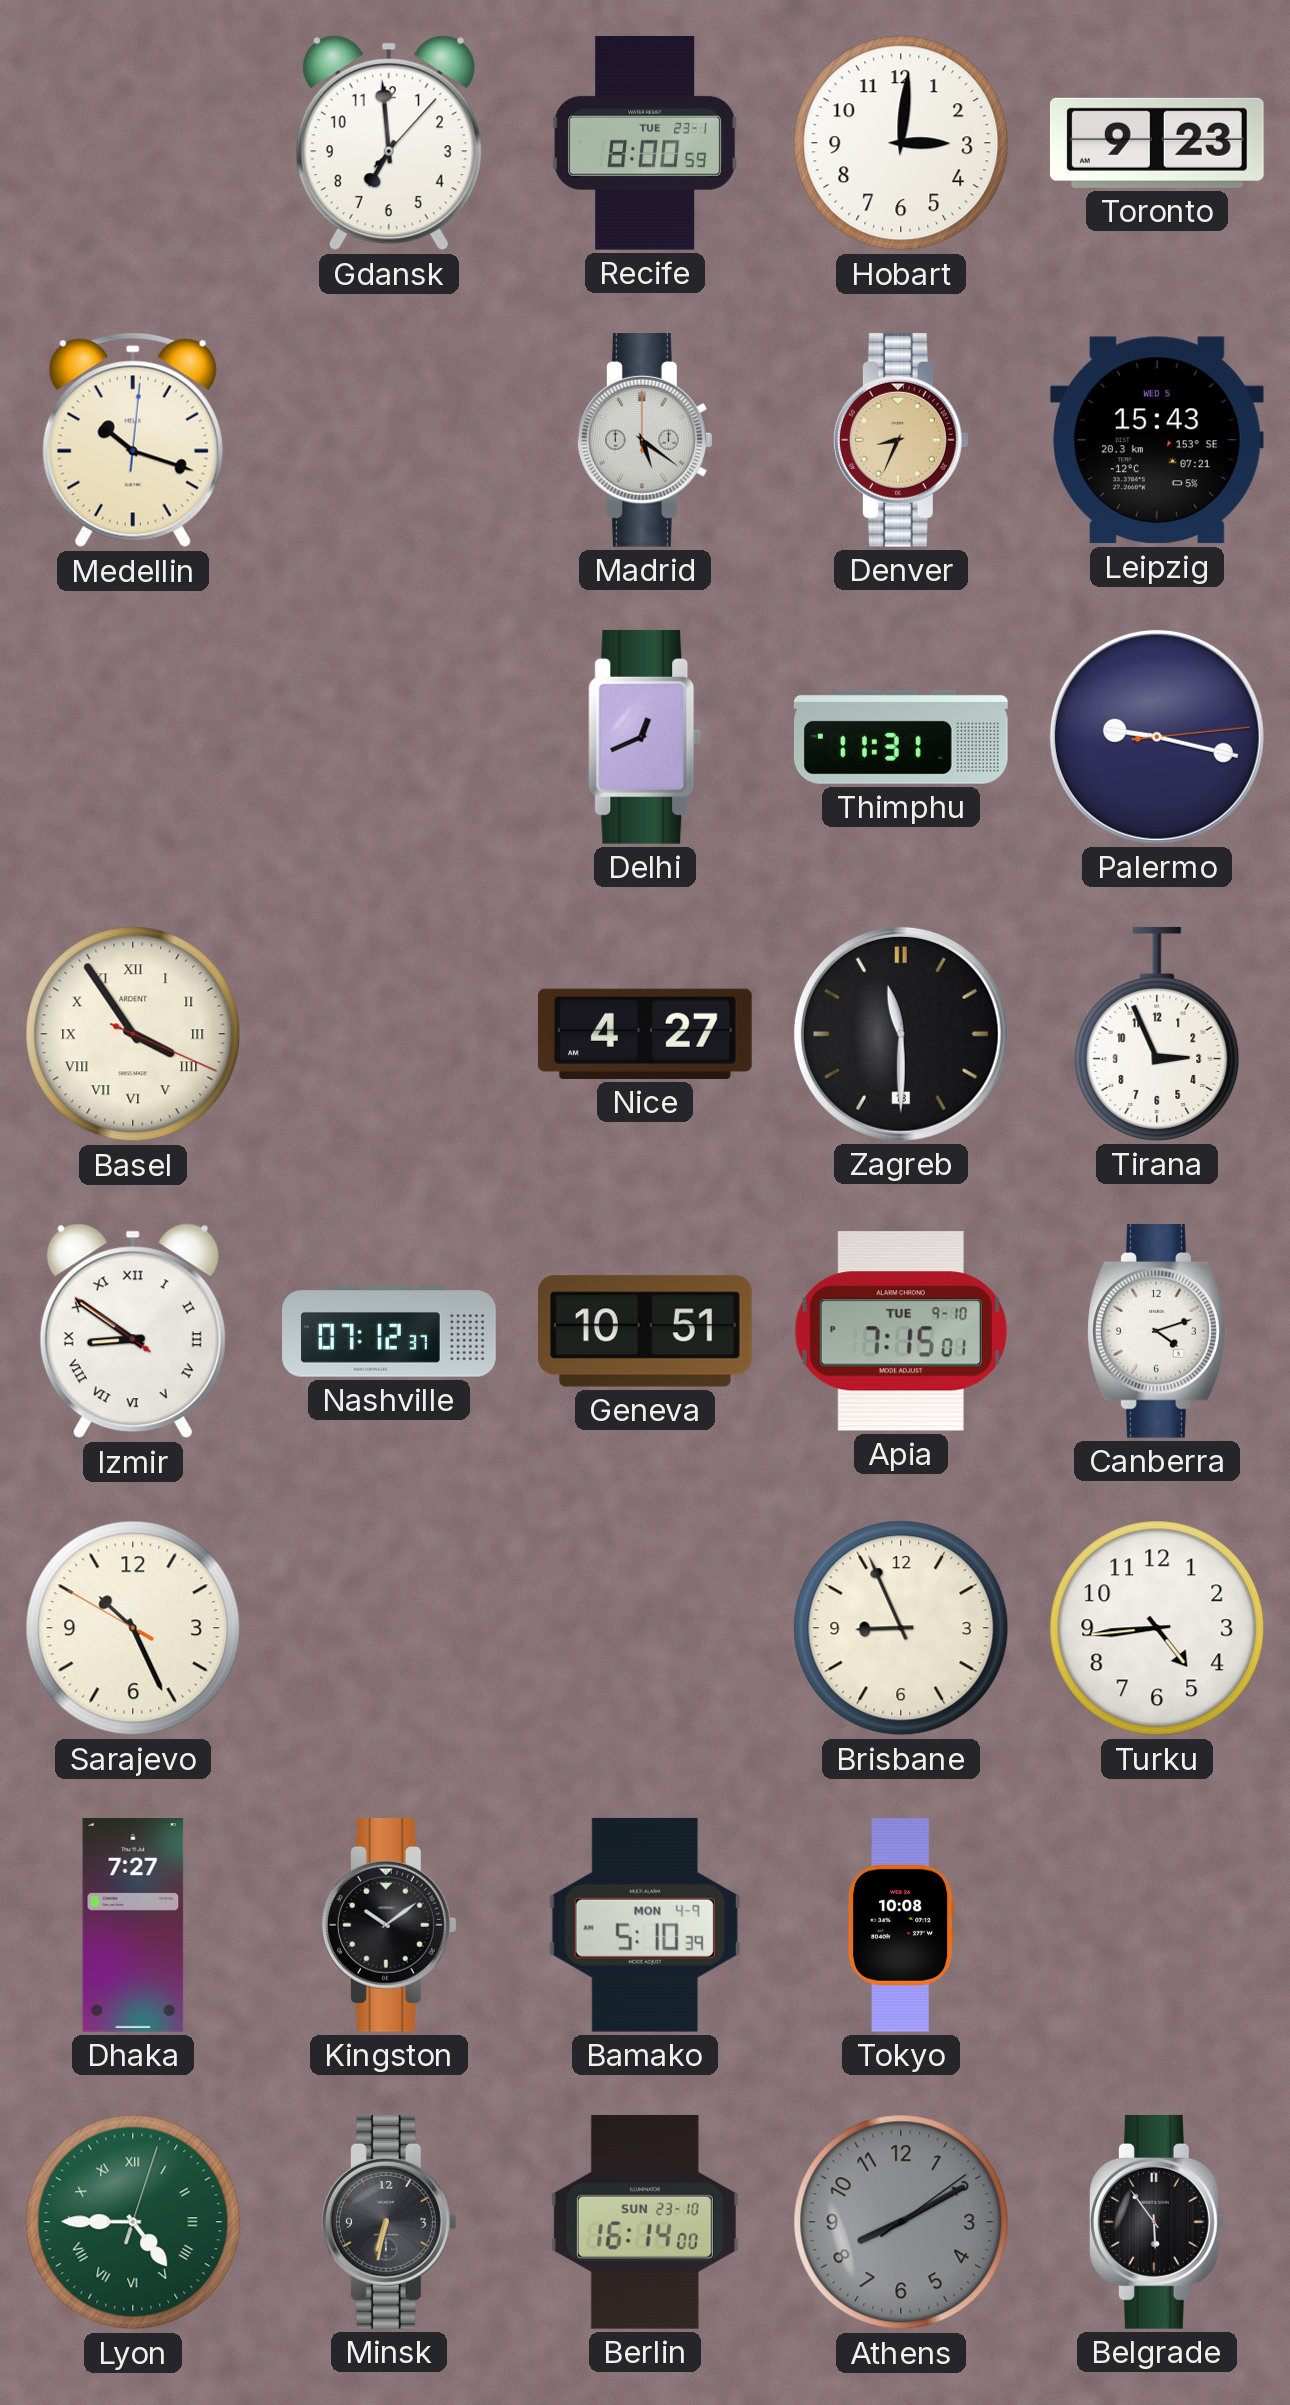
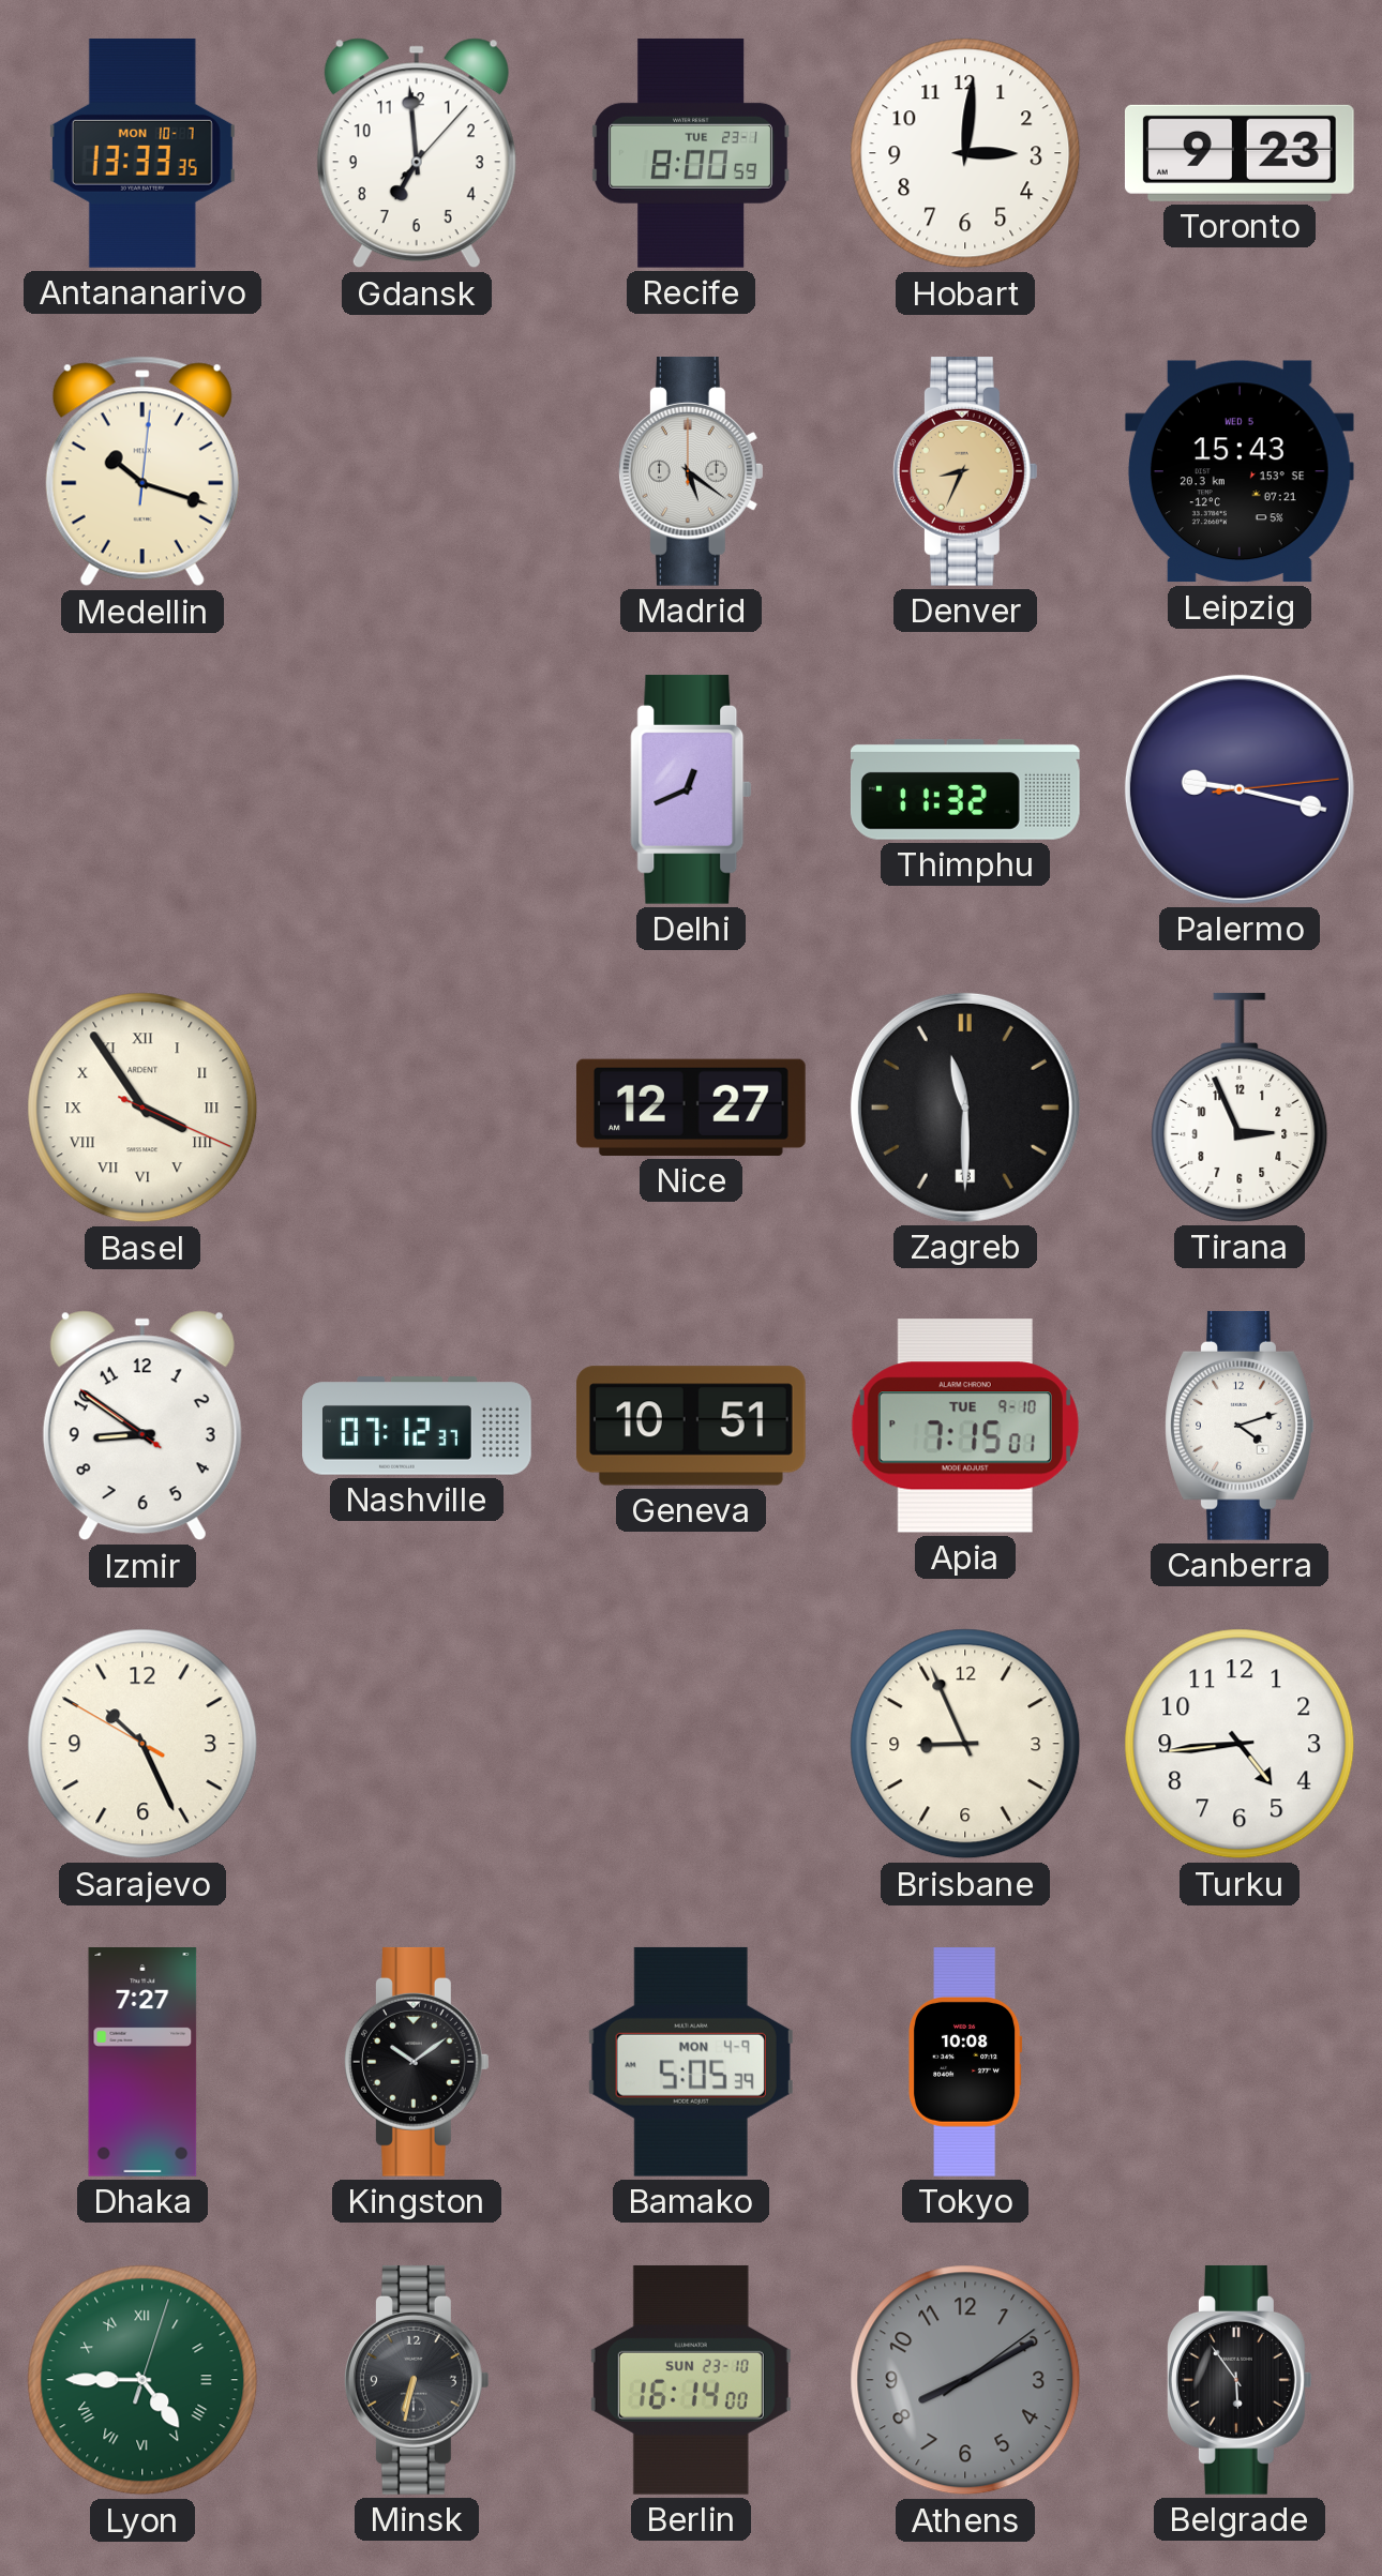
Antananarivo: none -> 13:33 (142, 153)
Thimphu: 11:31 -> 11:32 (965, 789)
Nice: 4:27 -> 12:27 (691, 1108)
Izmir numerals: Roman -> Arabic (142, 1426)
Bamako: 5:10 -> 5:05 (691, 2062)
